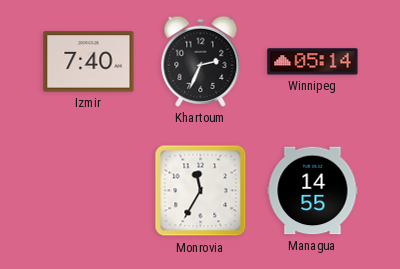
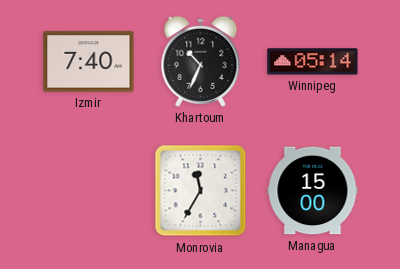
Khartoum: 2:34 -> 10:34 (201, 61)
Managua: 14:55 -> 15:00 (313, 191)
